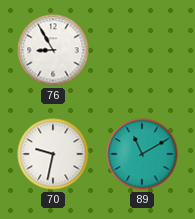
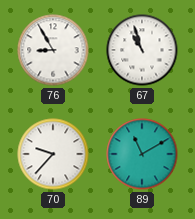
67: none -> 10:57 (142, 50)
70: 9:32 -> 9:37 (53, 154)
